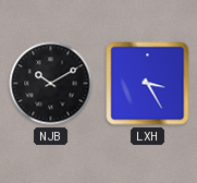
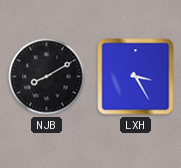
NJB: 10:10 -> 8:10 (47, 77)
